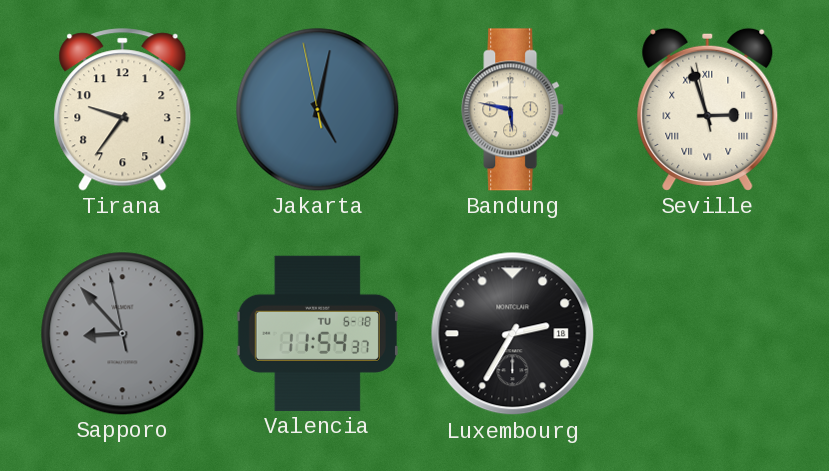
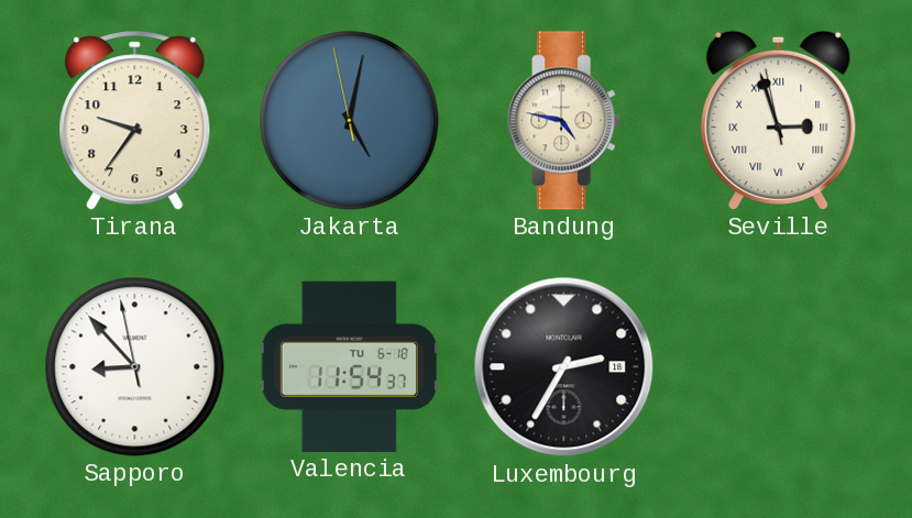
Bandung: 5:47 -> 4:47 (564, 121)
Sapporo dial: grey -> white (135, 367)
